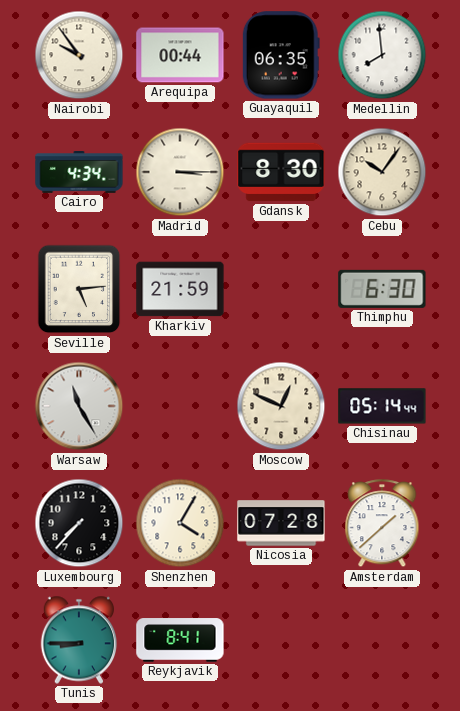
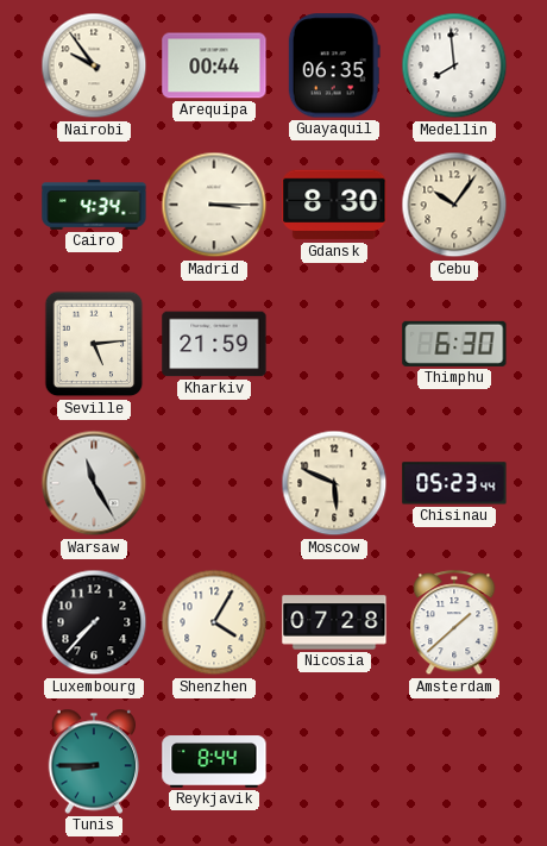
Moscow: 12:49 -> 5:49 (334, 483)
Chisinau: 05:14 -> 05:23 (454, 483)
Reykjavik: 8:41 -> 8:44 (214, 762)
